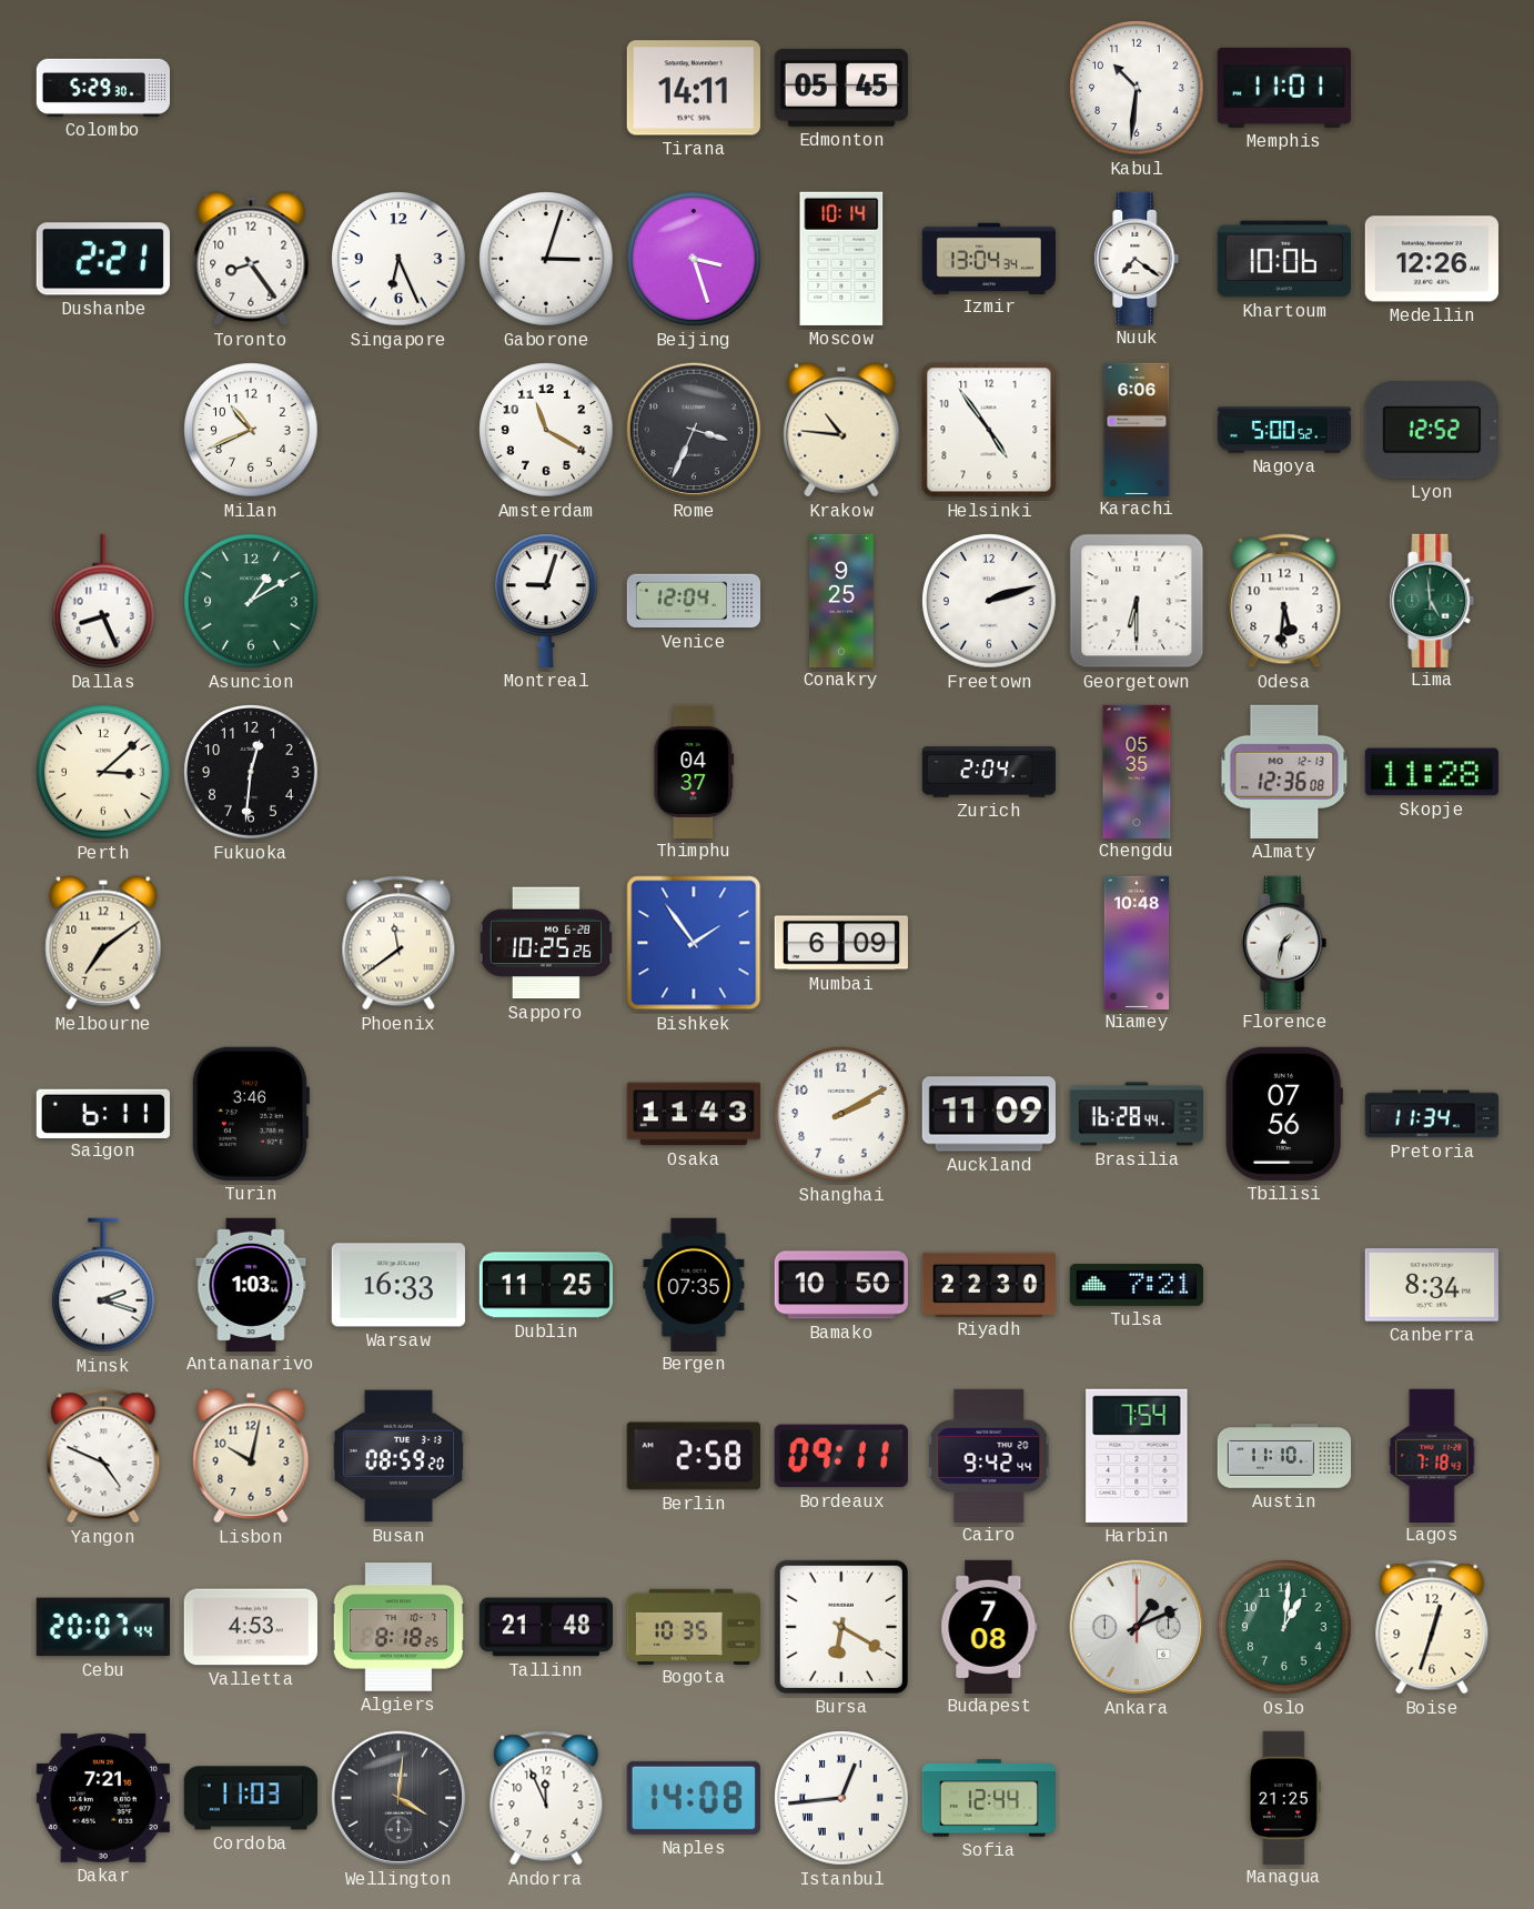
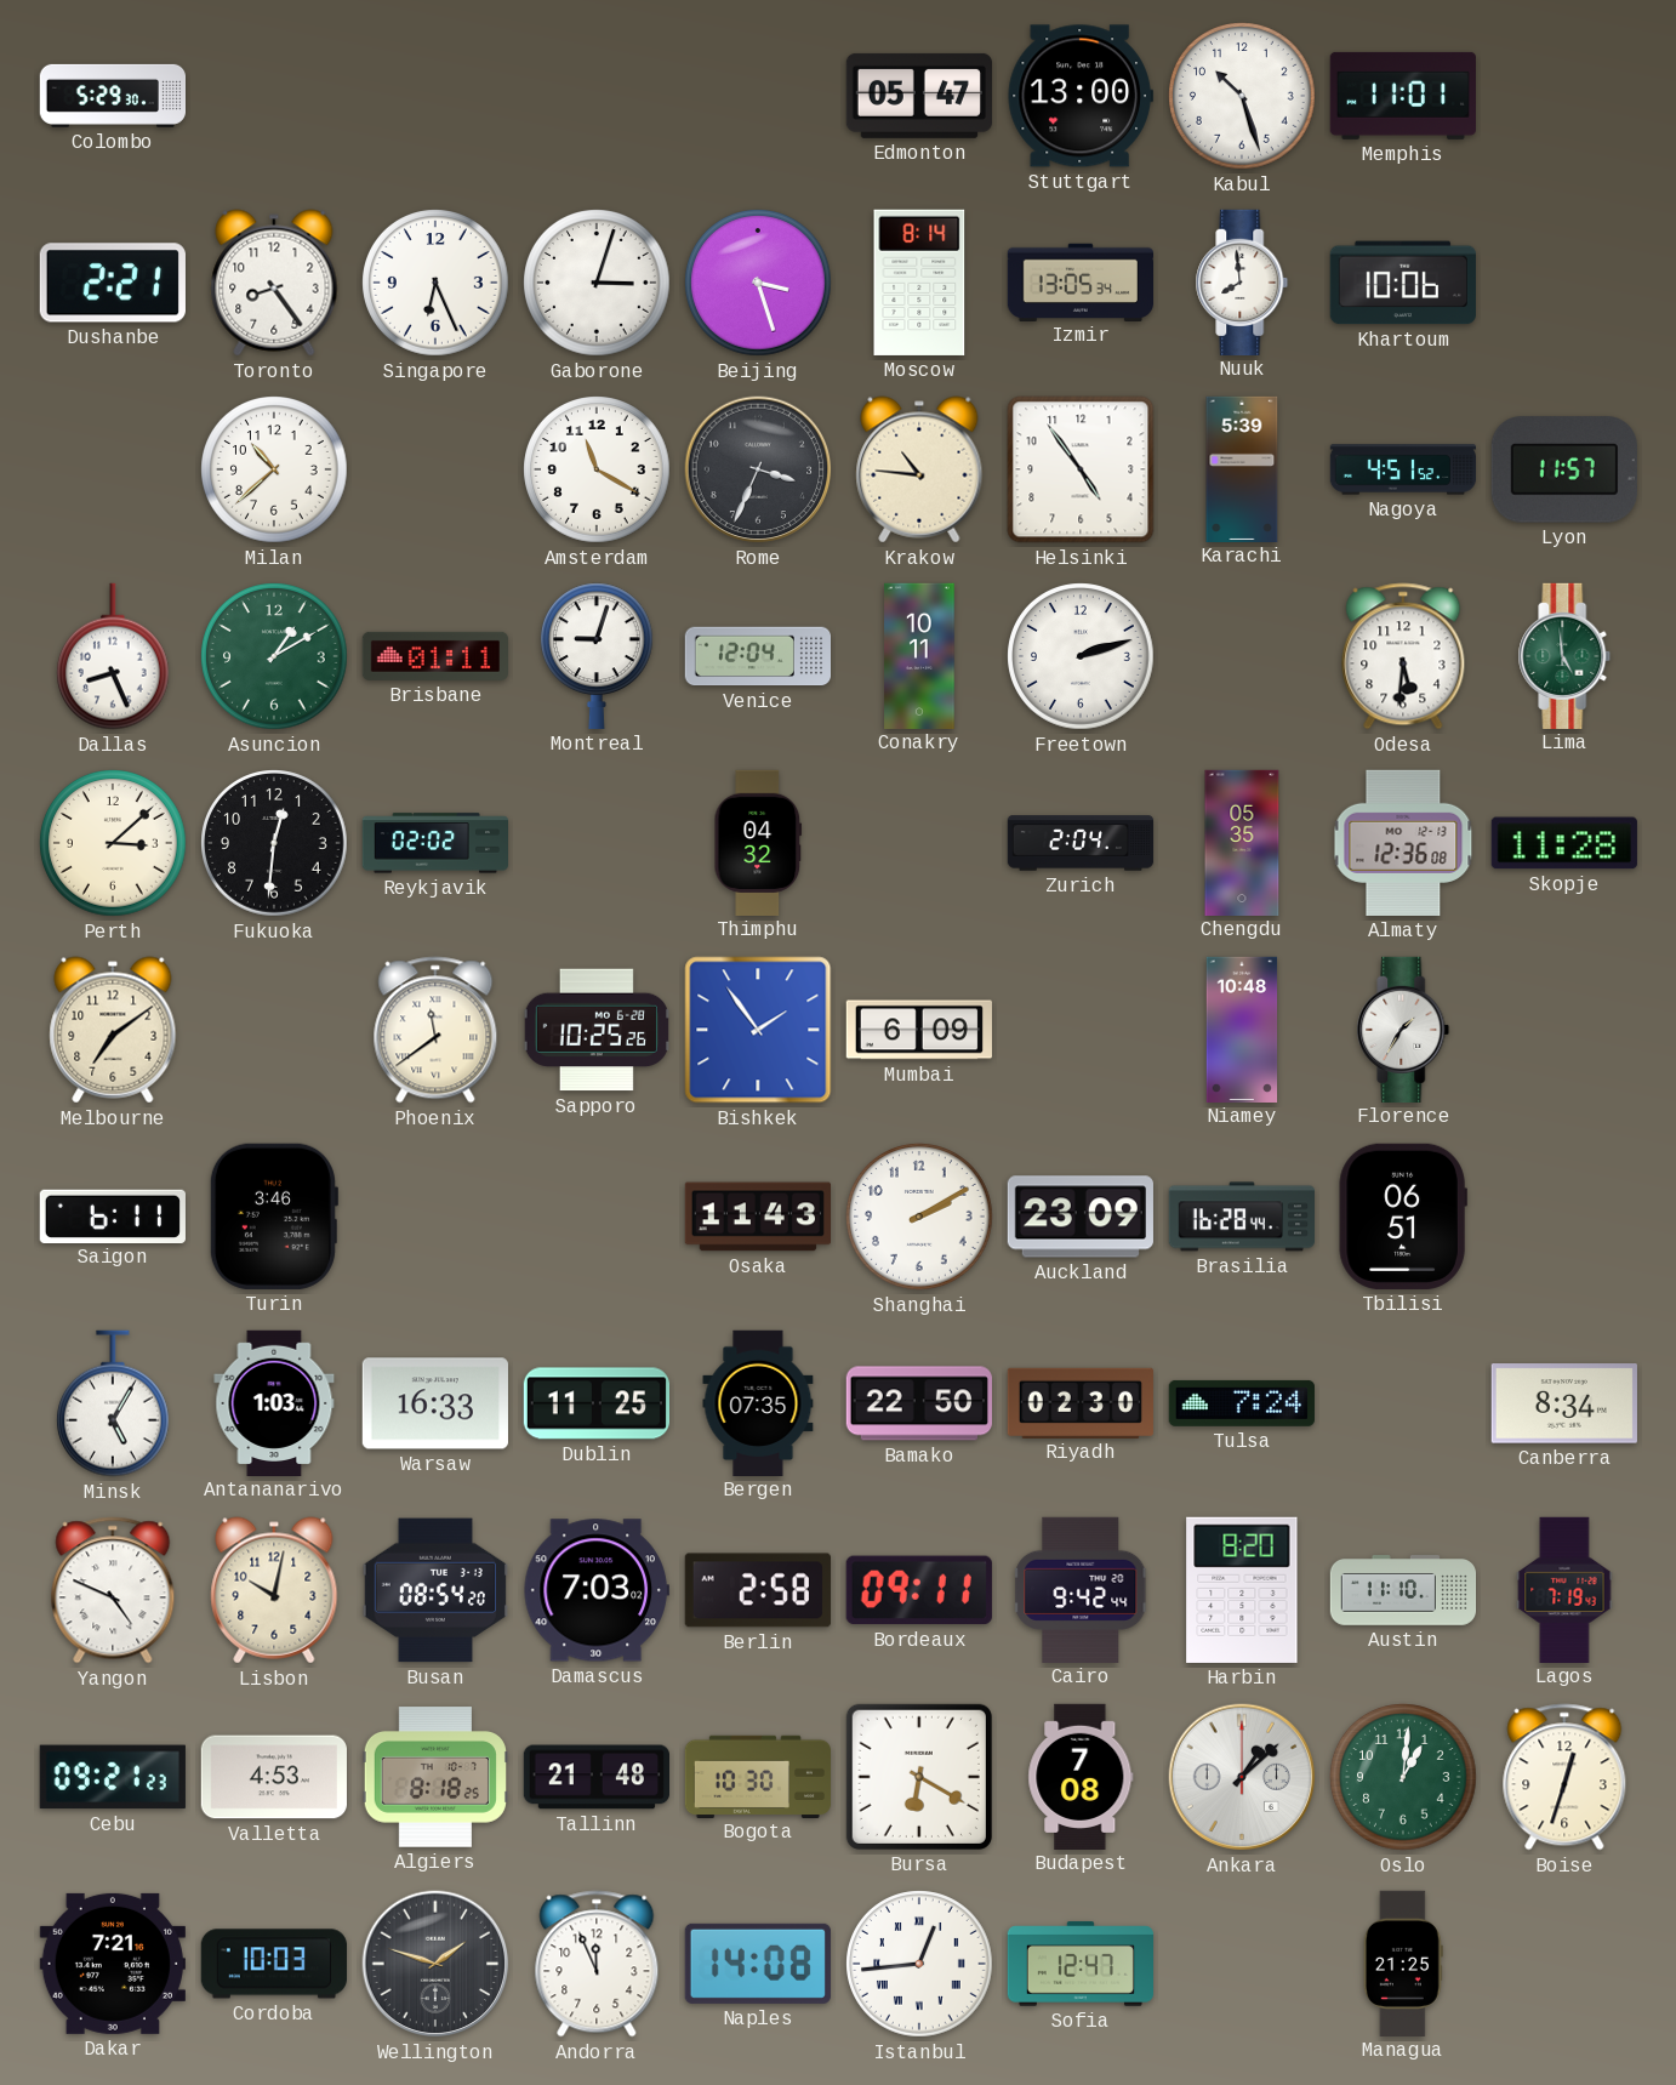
Tirana: 14:11 -> none (694, 88)
Edmonton: 05:45 -> 05:47 (919, 96)
Stuttgart: none -> 13:00 (1081, 96)
Kabul: 10:31 -> 10:27 (1242, 96)
Moscow: 10:14 -> 8:14 (919, 283)
Izmir: 13:04 -> 13:05 (1079, 281)
Nuuk: 7:21 -> 7:59 (1242, 281)
Medellin: 12:26 -> none (1432, 259)
Milan: 10:41 -> 10:38 (274, 469)
Karachi: 6:06 -> 5:39 (1242, 468)
Nagoya: 5:00 -> 4:51 (1403, 469)
Lyon: 12:52 -> 11:57 (1564, 469)
Brisbane: none -> 01:11 (434, 656)
Conakry: 9:25 -> 10:11 (919, 655)
Georgetown: 6:30 -> none (1137, 601)
Reykjavik: none -> 02:02 (434, 843)
Thimphu: 04:37 -> 04:32 (758, 842)
Florence: 1:32 -> 1:35 (1403, 1029)
Auckland: 11:09 -> 23:09 (1081, 1217)
Tbilisi: 07:56 -> 06:51 (1403, 1217)
Pretoria: 11:34 -> none (1431, 1114)
Minsk: 2:18 -> 5:05 (114, 1403)
Bamako: 10:50 -> 22:50 (919, 1403)
Riyadh: 22:30 -> 02:30 (1081, 1402)
Tulsa: 7:21 -> 7:24 (1242, 1403)
Busan: 08:59 -> 08:54 (435, 1590)
Damascus: none -> 7:03 (597, 1590)
Harbin: 7:54 -> 8:20 (1242, 1590)
Lagos: 7:18 -> 7:19 (1564, 1589)
Cebu: 20:07 -> 09:21 (113, 1777)
Bogota: 10:35 -> 10:30 (757, 1776)
Ankara: 1:11 -> 1:08 (1242, 1777)
Cordoba: 11:03 -> 10:03 (274, 1964)
Wellington: 4:01 -> 1:48 (435, 1964)
Sofia: 12:44 -> 12:47 (1081, 1964)
